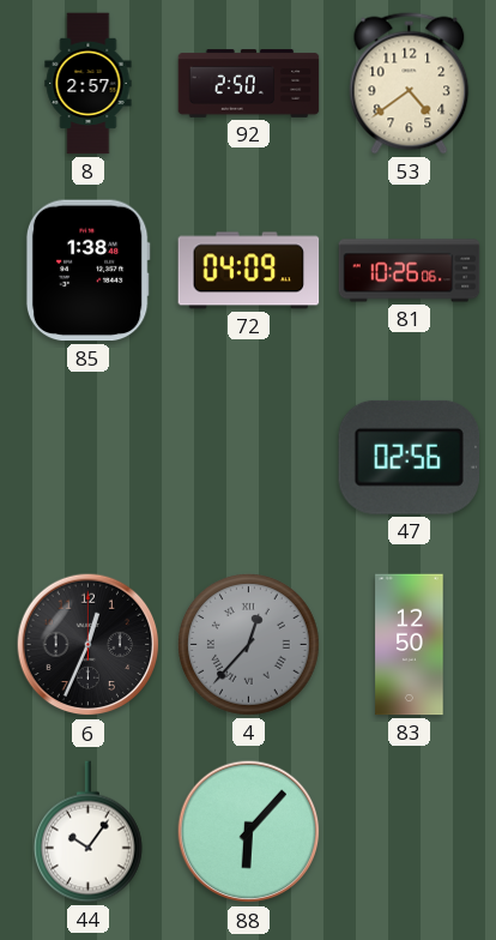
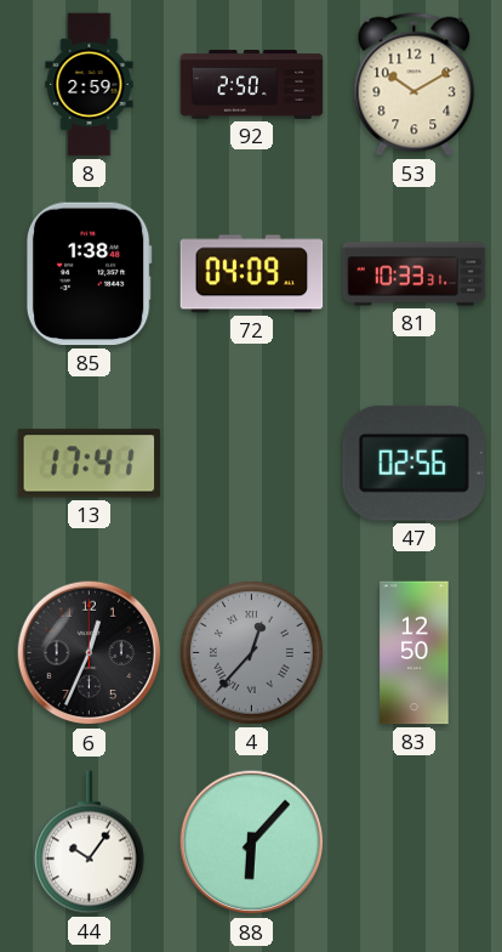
8: 2:57 -> 2:59 (90, 85)
53: 4:39 -> 10:10 (415, 85)
81: 10:26 -> 10:33 (415, 274)
13: none -> 17:41 (90, 464)
